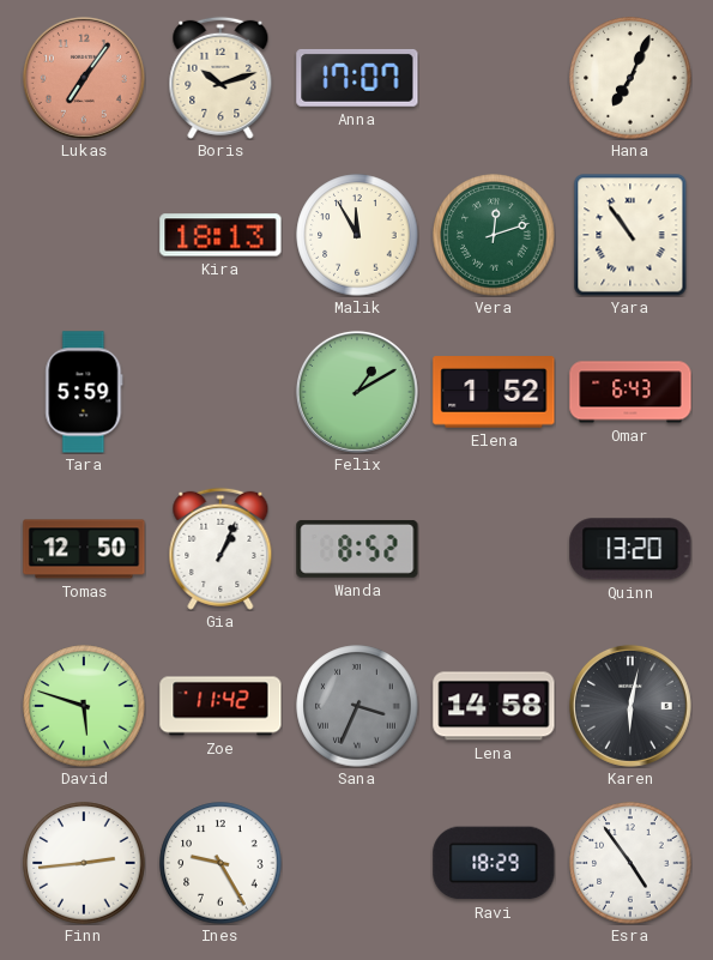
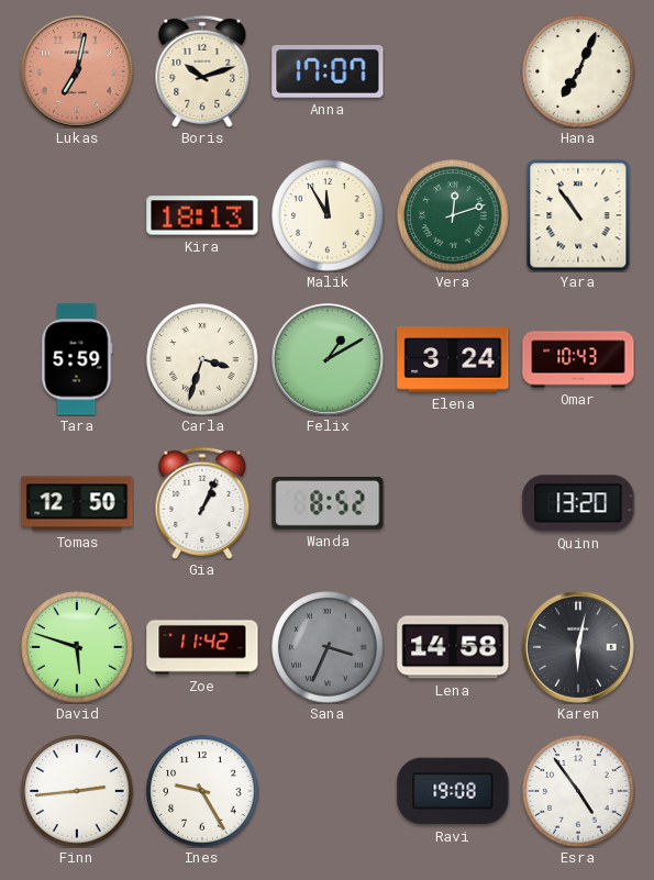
Lukas: 7:06 -> 7:02 (77, 71)
Carla: none -> 3:33 (202, 359)
Elena: 1:52 -> 3:24 (453, 359)
Omar: 6:43 -> 10:43 (578, 359)
Ravi: 18:29 -> 19:08 (453, 791)
